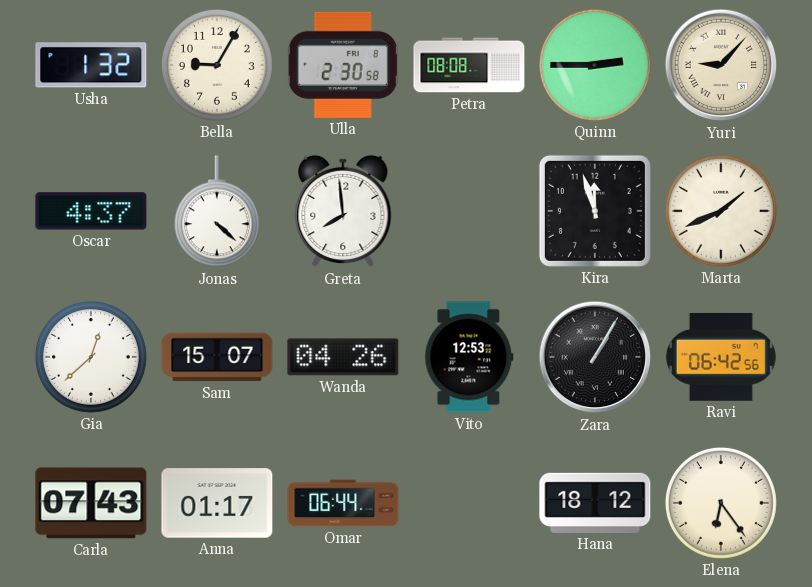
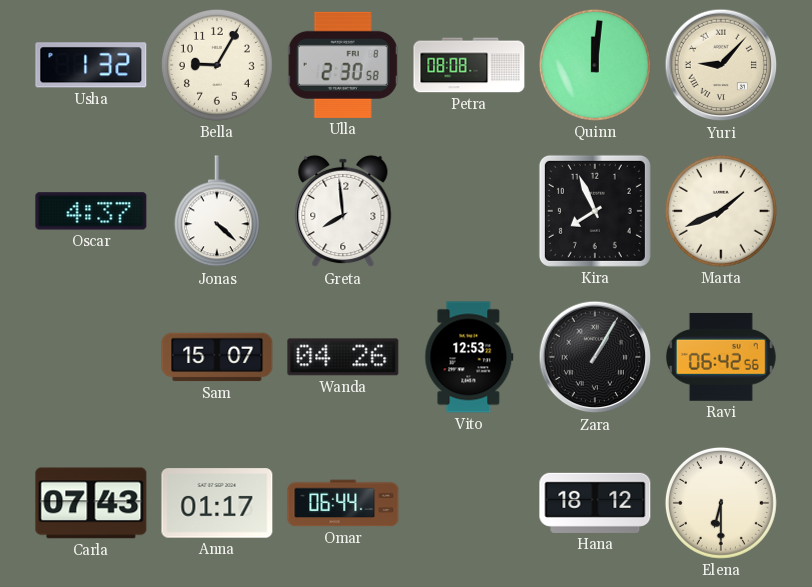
Quinn: 2:45 -> 12:01 (595, 65)
Kira: 11:57 -> 7:56 (595, 211)
Gia: 12:38 -> none (91, 357)
Elena: 6:24 -> 6:30 (721, 503)
